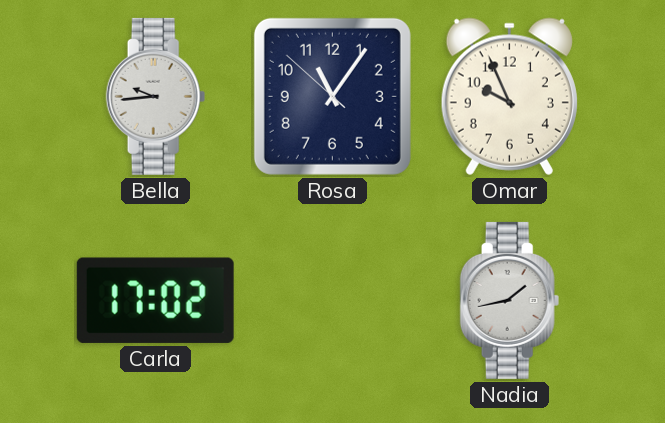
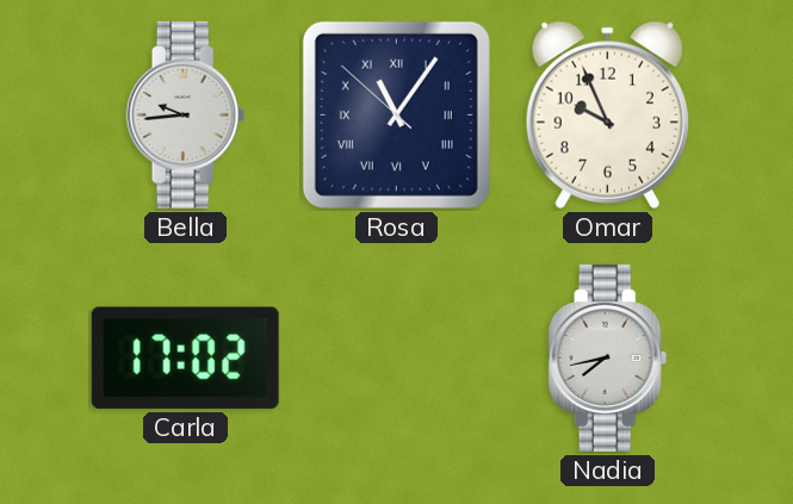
Rosa numerals: Arabic -> Roman (396, 114)
Nadia: 1:43 -> 7:43 (608, 357)
